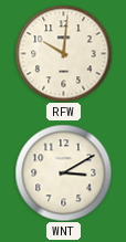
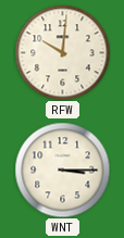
WNT: 3:10 -> 3:15 (62, 170)
